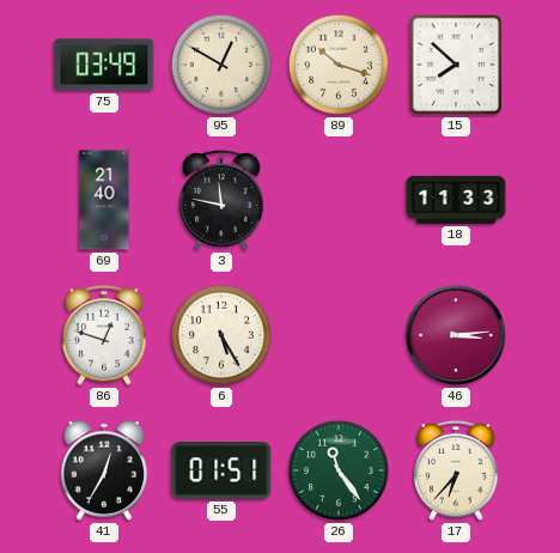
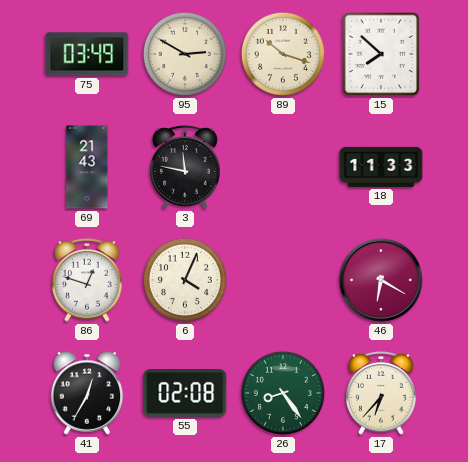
95: 12:50 -> 2:50 (185, 54)
69: 21:40 -> 21:43 (87, 167)
6: 5:25 -> 4:04 (185, 280)
46: 3:14 -> 6:20 (381, 280)
55: 01:51 -> 02:08 (185, 394)
26: 11:24 -> 8:24 (283, 393)
